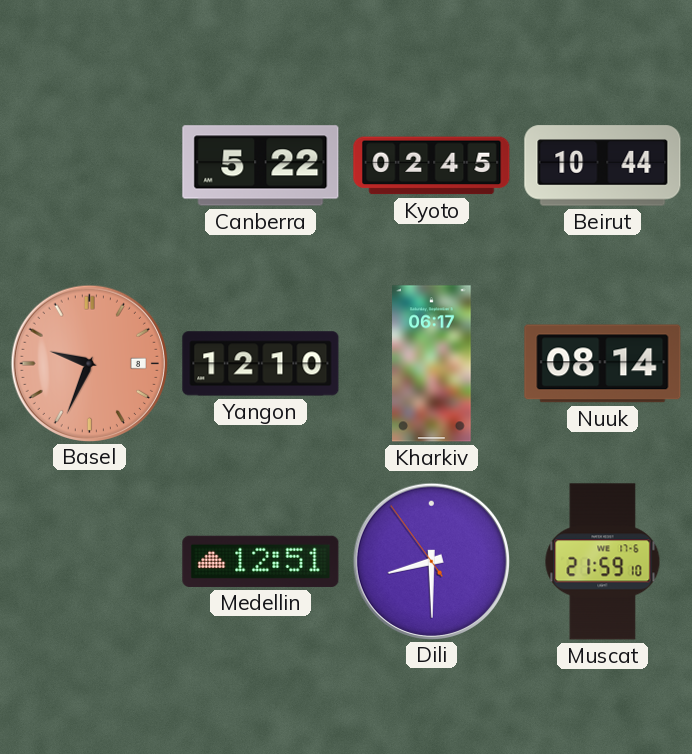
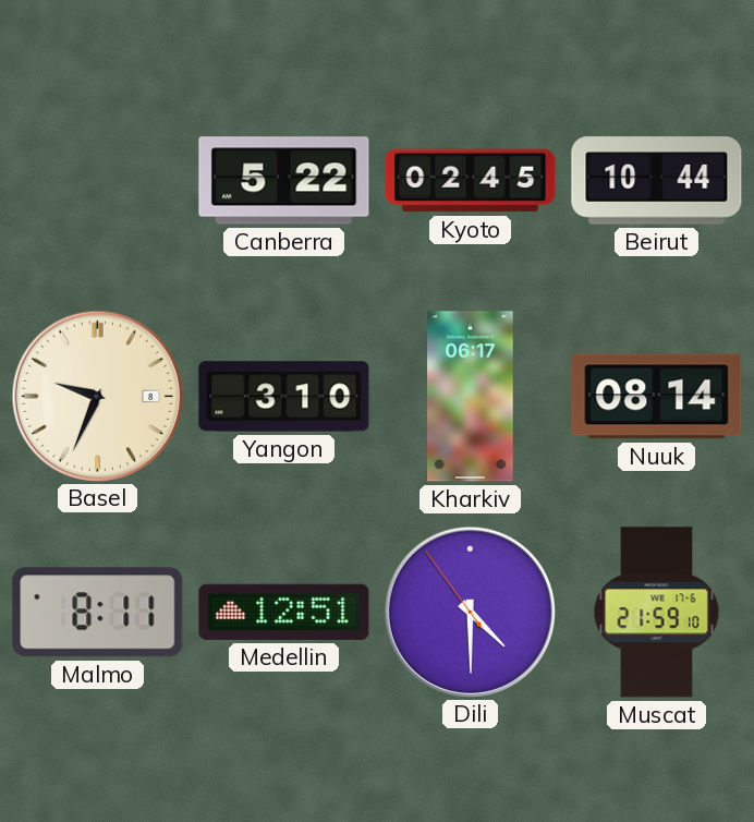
Basel dial: salmon -> cream (97, 396)
Yangon: 12:10 -> 3:10 (284, 397)
Malmo: none -> 8:11 (98, 613)
Dili: 8:29 -> 4:29 (470, 612)
